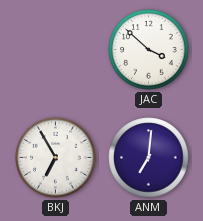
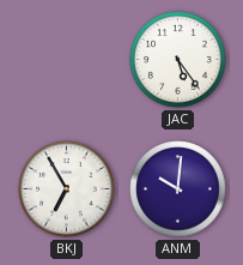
JAC: 3:52 -> 5:24 (178, 60)
ANM: 7:01 -> 10:01 (178, 189)
